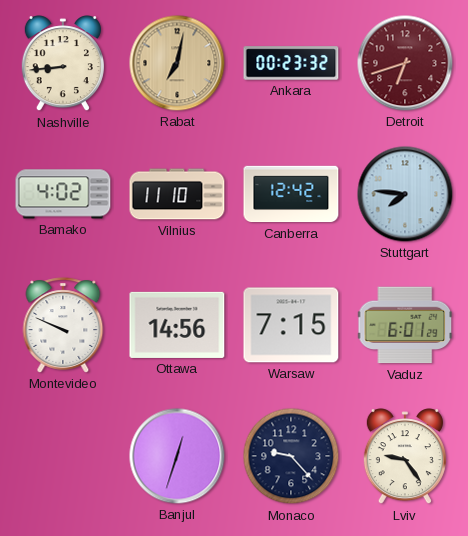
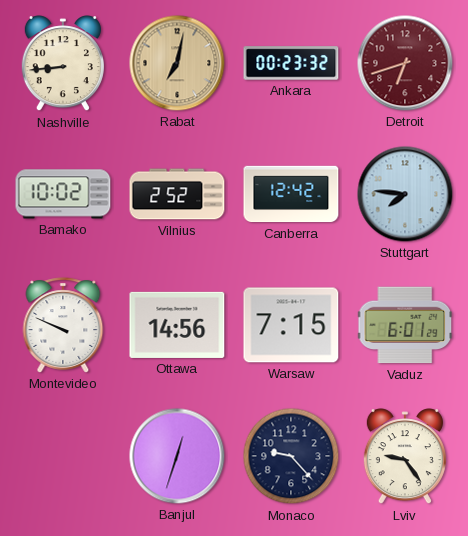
Bamako: 4:02 -> 10:02 (63, 194)
Vilnius: 11:10 -> 2:52 (177, 194)
